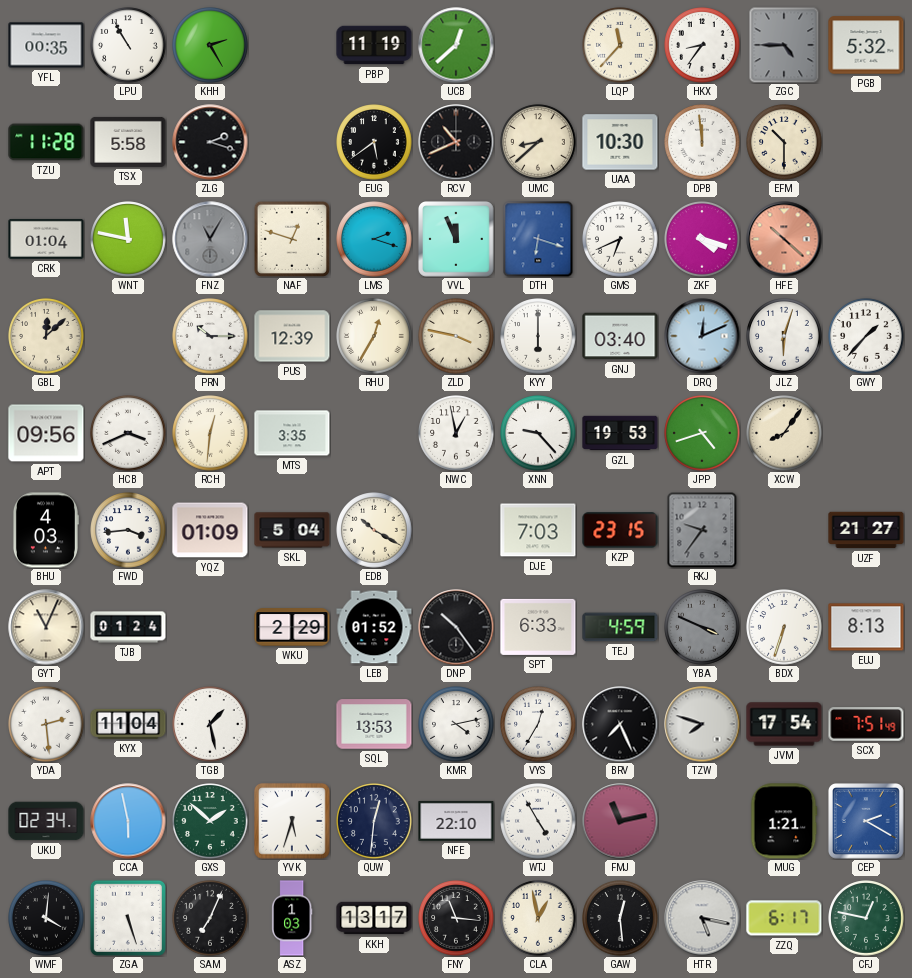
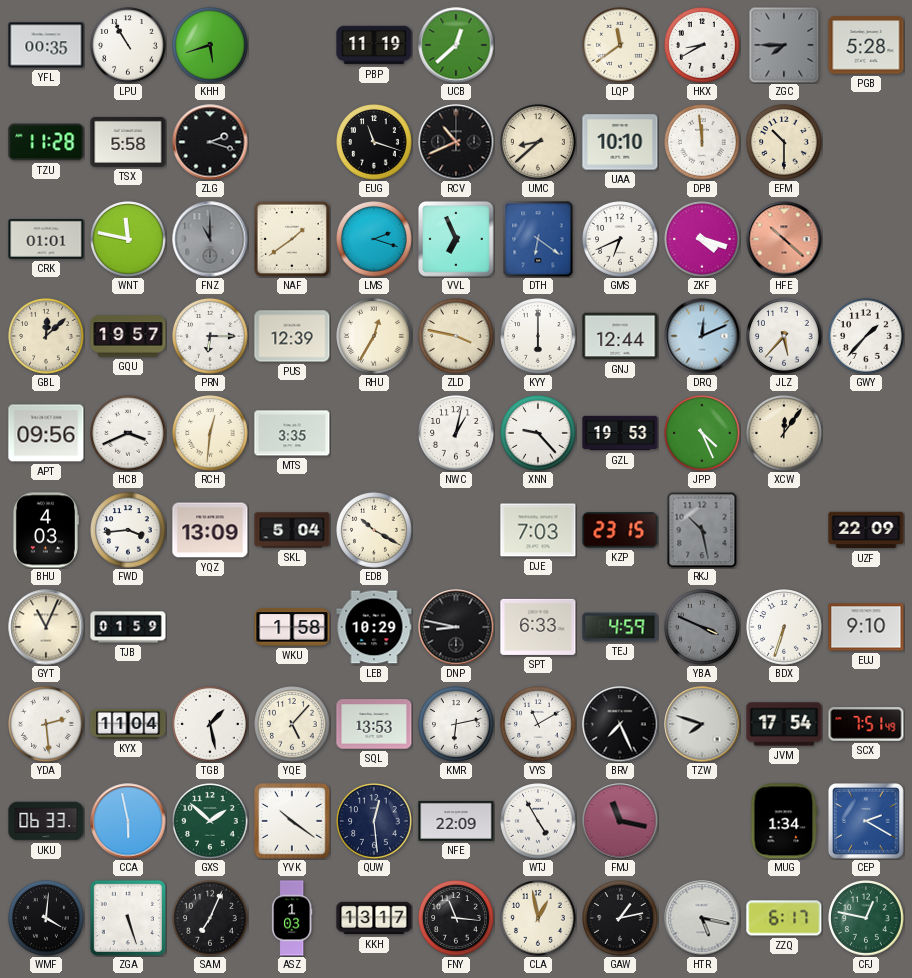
KHH: 2:25 -> 5:42 (210, 45)
LQP: 11:37 -> 11:39 (620, 45)
HKX: 8:36 -> 8:40 (702, 45)
ZGC: 4:45 -> 7:45 (784, 45)
PGB: 5:32 -> 5:28 (866, 45)
EUG: 5:39 -> 11:18 (374, 142)
UAA: 10:30 -> 10:10 (620, 142)
CRK: 01:04 -> 01:01 (46, 239)
FNZ: 11:05 -> 11:00 (210, 239)
NAF: 12:48 -> 1:39 (292, 239)
VVL: 11:56 -> 6:56 (457, 240)
DTH: 6:18 -> 6:21 (538, 239)
GQU: none -> 19:57 (128, 336)
PRN: 10:15 -> 6:15 (210, 336)
GNJ: 03:40 -> 12:44 (620, 336)
JLZ: 6:03 -> 5:37 (784, 336)
NWC: 12:58 -> 1:02 (456, 433)
JPP: 4:42 -> 4:26 (702, 433)
XCW: 8:06 -> 12:06 (784, 433)
YQZ: 01:09 -> 13:09 (210, 530)
RKJ: 9:36 -> 10:28 (702, 530)
UZF: 21:27 -> 22:09 (866, 530)
TJB: 01:24 -> 01:59 (128, 627)
WKU: 2:29 -> 1:58 (292, 627)
LEB: 01:52 -> 10:29 (374, 627)
DNP: 10:24 -> 8:47 (456, 627)
EUJ: 8:13 -> 9:10 (866, 627)
YQE: none -> 5:07 (292, 724)
KMR: 4:13 -> 6:13 (456, 724)
VYS: 12:35 -> 11:10 (538, 724)
UKU: 02:34 -> 06:33 (46, 821)
YVK: 5:33 -> 10:21 (292, 821)
QUW: 12:31 -> 12:29 (374, 821)
NFE: 22:10 -> 22:09 (456, 821)
FMJ: 11:13 -> 11:17 (620, 821)
MUG: 1:21 -> 1:34 (784, 821)
GAW: 12:29 -> 1:13 (620, 918)
